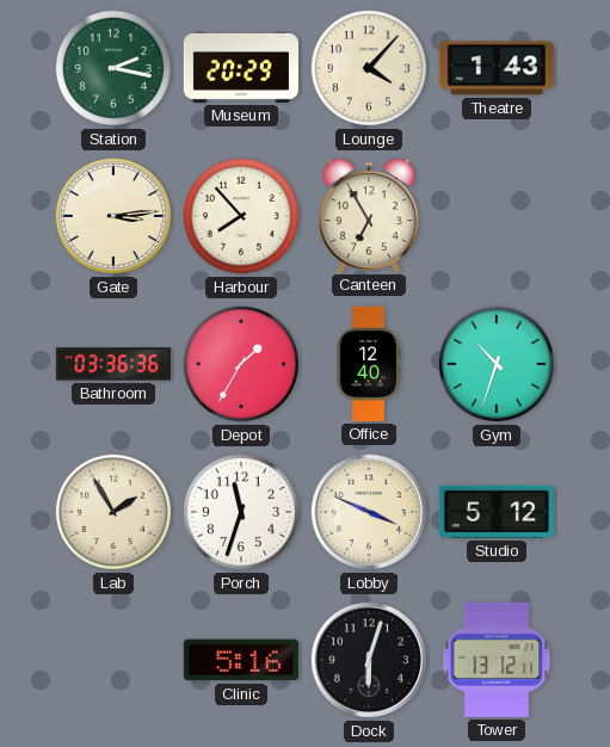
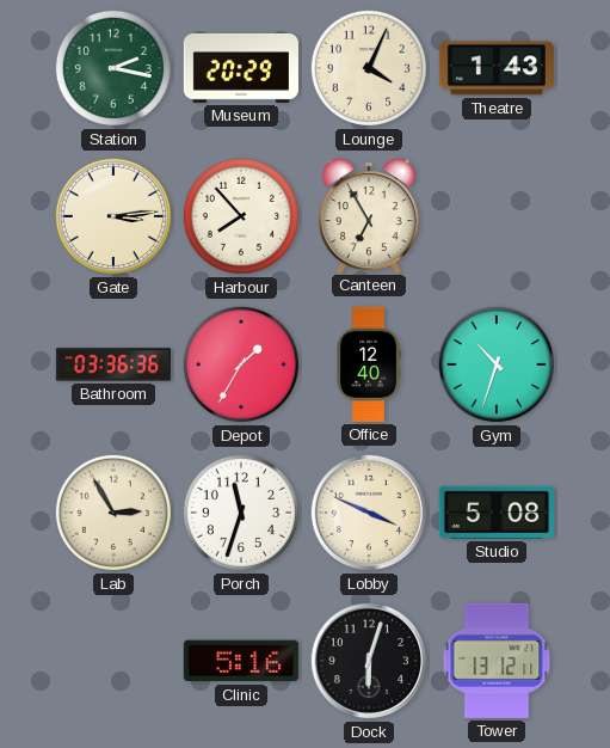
Lounge: 4:07 -> 4:04 (369, 68)
Lab: 1:55 -> 2:55 (113, 513)
Studio: 5:12 -> 5:08 (497, 513)
